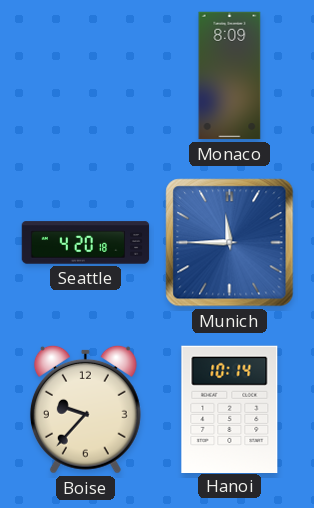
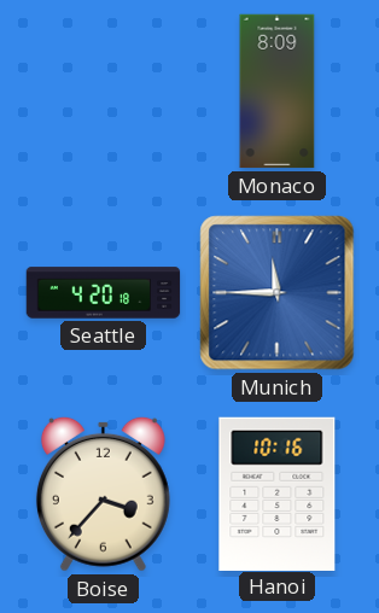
Boise: 9:37 -> 3:37 (103, 494)
Hanoi: 10:14 -> 10:16 (278, 494)
